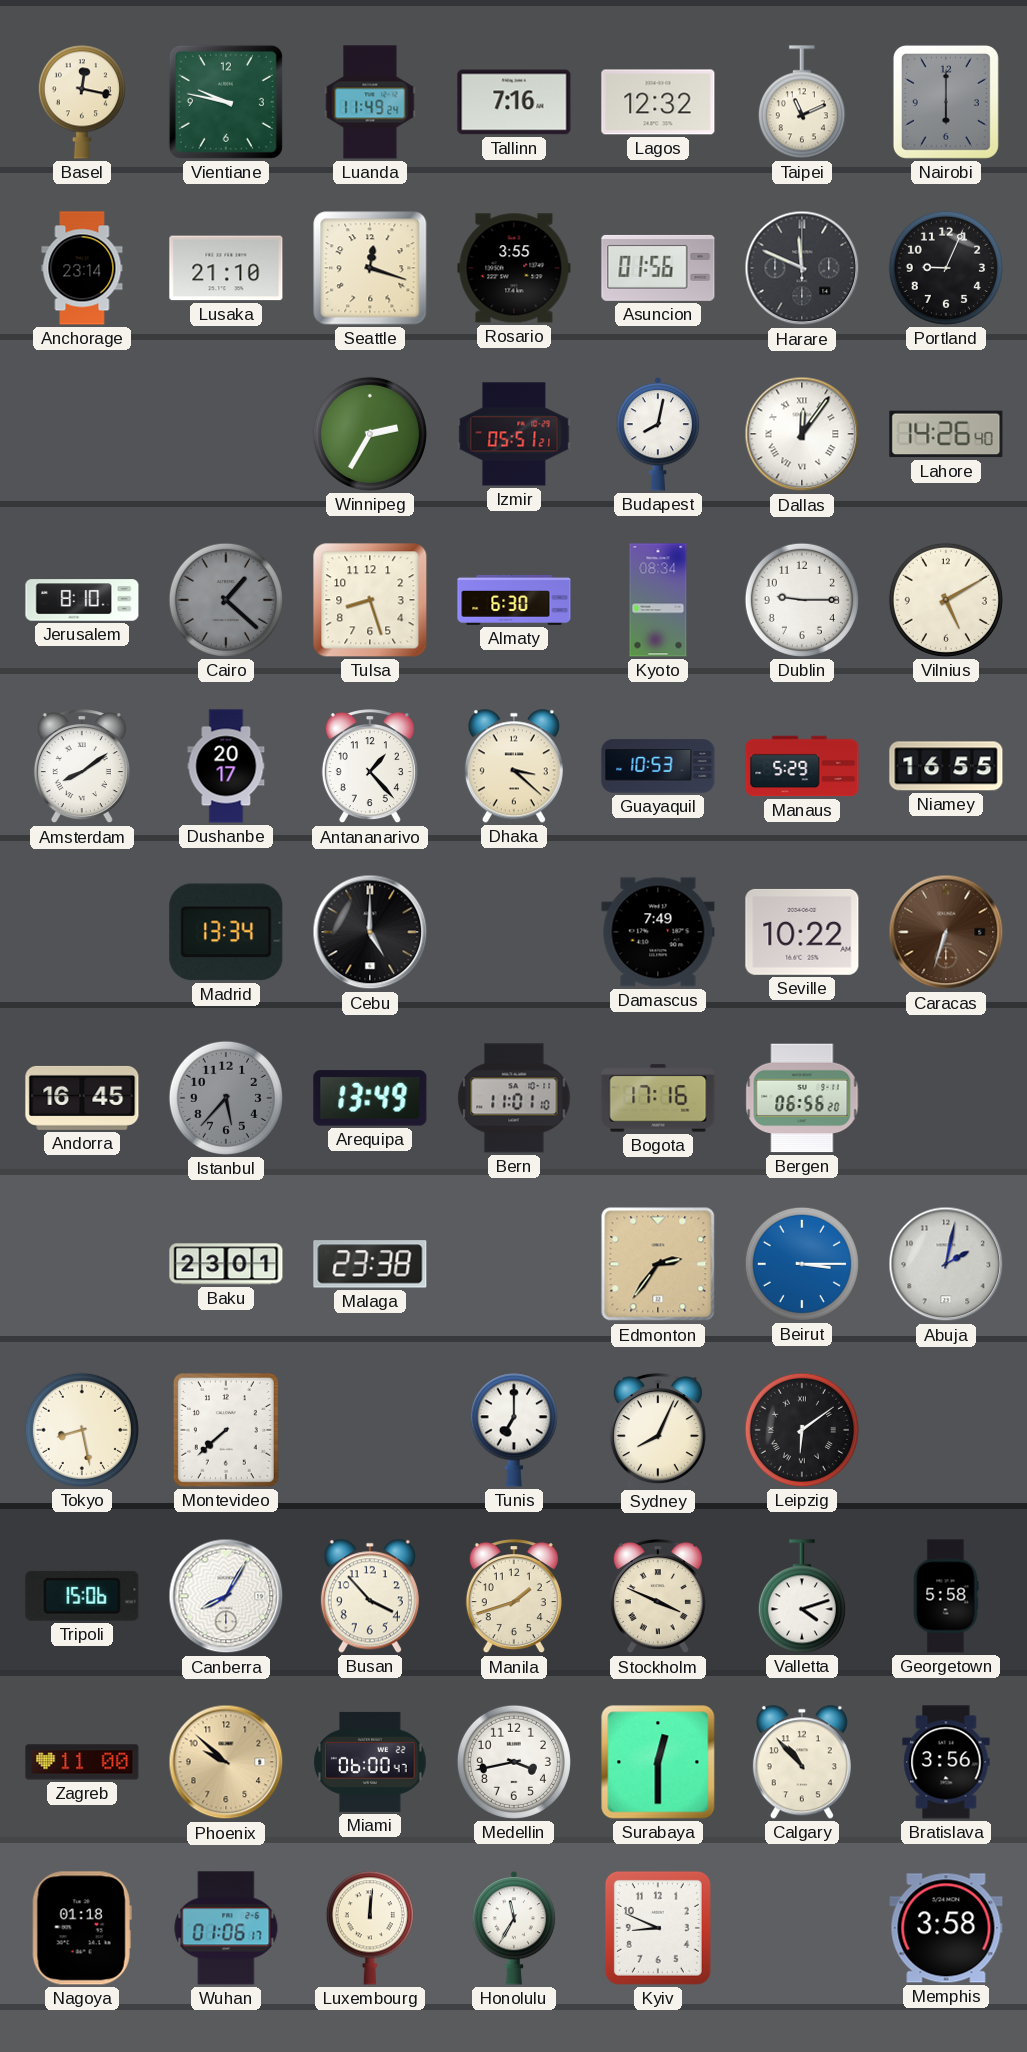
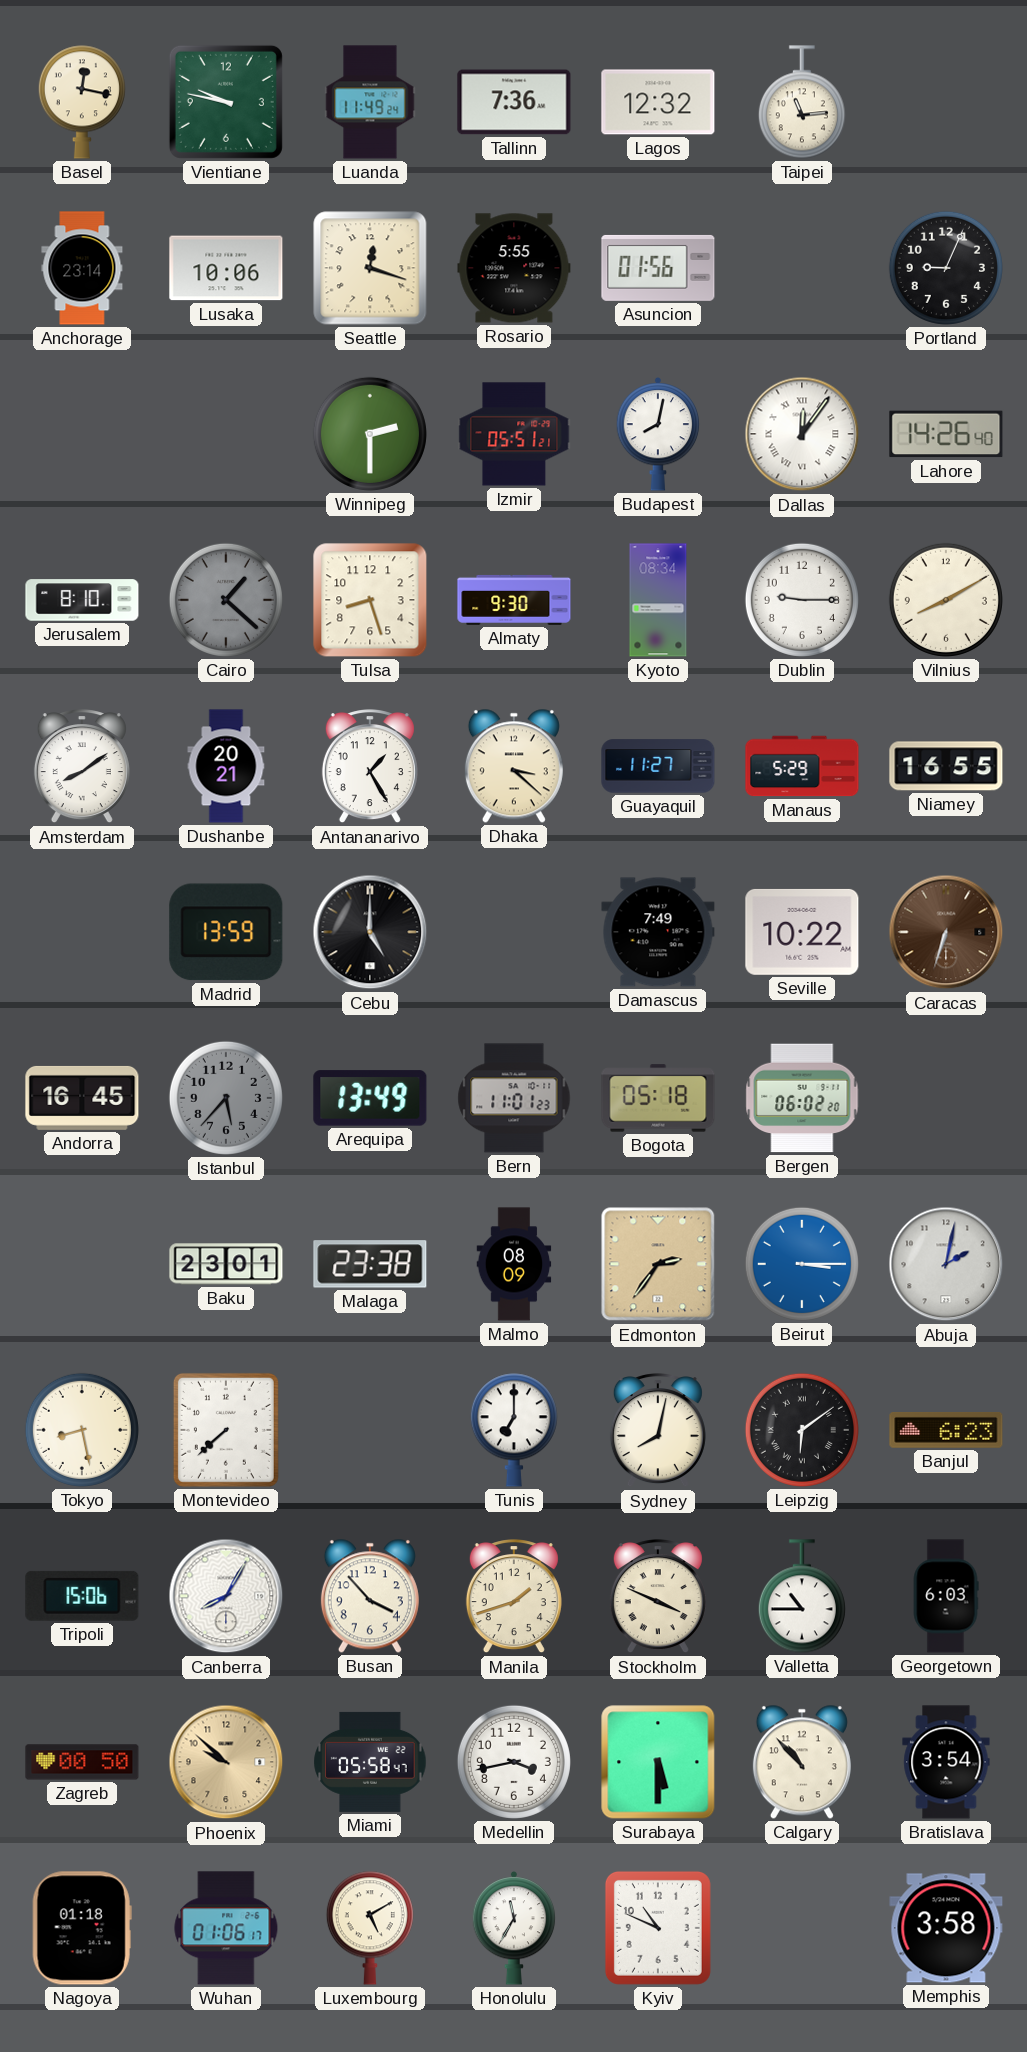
Tallinn: 7:16 -> 7:36 (514, 102)
Taipei: 11:11 -> 11:14 (802, 102)
Nairobi: 6:00 -> none (946, 102)
Lusaka: 21:10 -> 10:06 (226, 268)
Rosario: 3:55 -> 5:55 (514, 268)
Harare: 11:49 -> none (802, 268)
Winnipeg: 2:35 -> 2:30 (370, 434)
Almaty: 6:30 -> 9:30 (514, 600)
Vilnius: 5:10 -> 8:10 (946, 600)
Dushanbe: 20:17 -> 20:21 (226, 766)
Antananarivo: 1:23 -> 1:25 (370, 767)
Guayaquil: 10:53 -> 11:27 (658, 766)
Madrid: 13:34 -> 13:59 (226, 932)
Bern: 11:01:10 -> 11:01:23 (514, 1098)
Bogota: 17:16 -> 05:18 (658, 1098)
Bergen: 06:56 -> 06:02 (802, 1098)
Malmo: none -> 08:09 (514, 1264)
Sydney: 8:04 -> 8:02 (658, 1431)
Banjul: none -> 6:23 (946, 1431)
Valletta: 4:12 -> 10:45 (802, 1596)
Georgetown: 5:58 -> 6:03 (946, 1596)
Zagreb: 11:00 -> 00:50 (82, 1762)
Miami: 06:00 -> 05:58 (370, 1762)
Surabaya: 12:30 -> 5:30 (658, 1762)
Bratislava: 3:56 -> 3:54 (946, 1762)
Luxembourg: 12:01 -> 5:10 (370, 1928)
Kyiv: 8:49 -> 10:49 (658, 1928)
